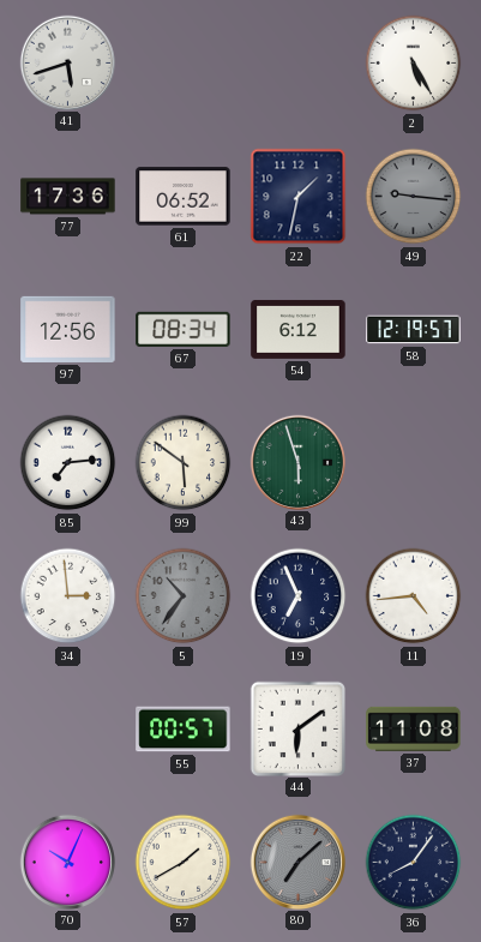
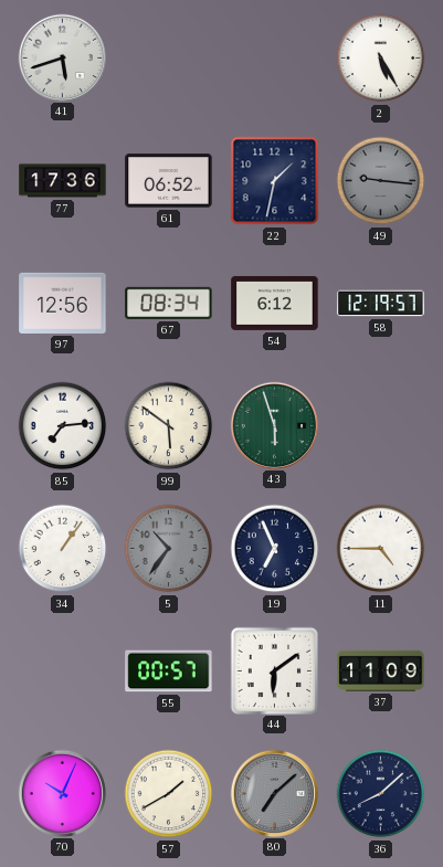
34: 2:59 -> 1:06 (63, 549)
11: 4:44 -> 4:45 (381, 549)
37: 11:08 -> 11:09 (381, 670)
36: 8:06 -> 8:08 (381, 794)
